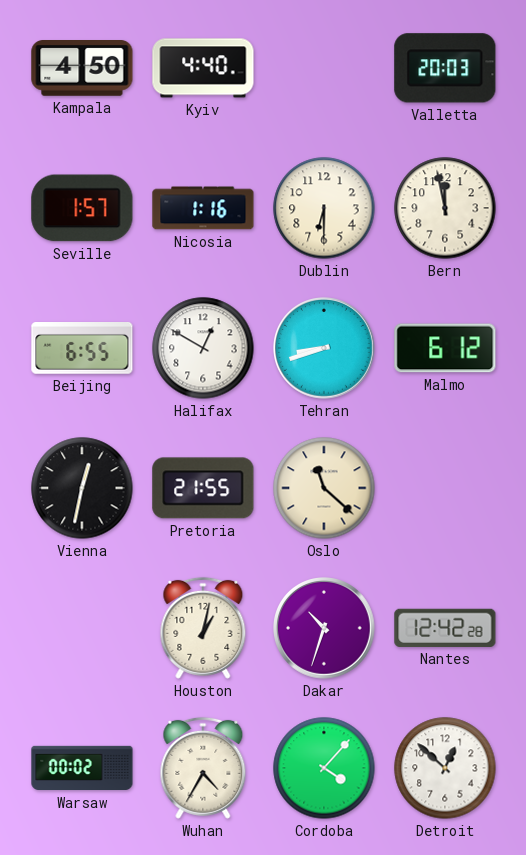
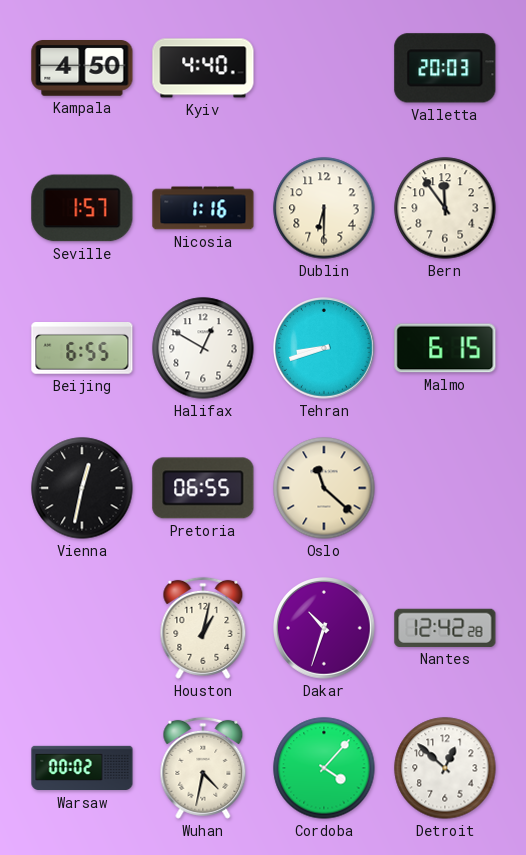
Bern: 11:58 -> 11:54 (445, 208)
Malmo: 6:12 -> 6:15 (445, 348)
Pretoria: 21:55 -> 06:55 (203, 488)
Wuhan: 4:35 -> 4:32 (203, 768)
